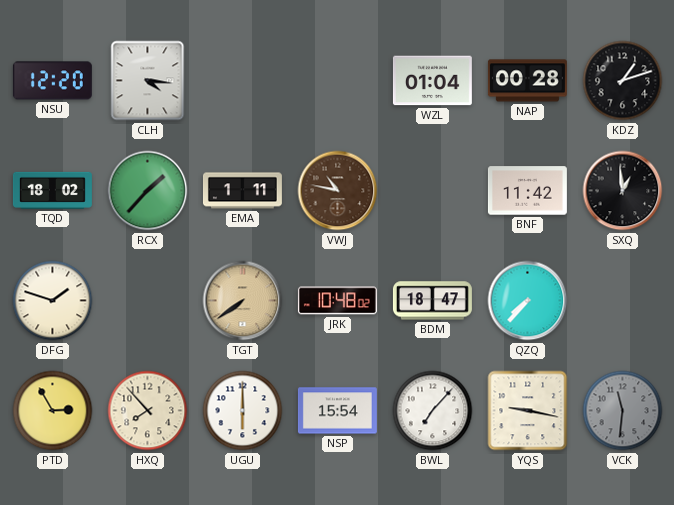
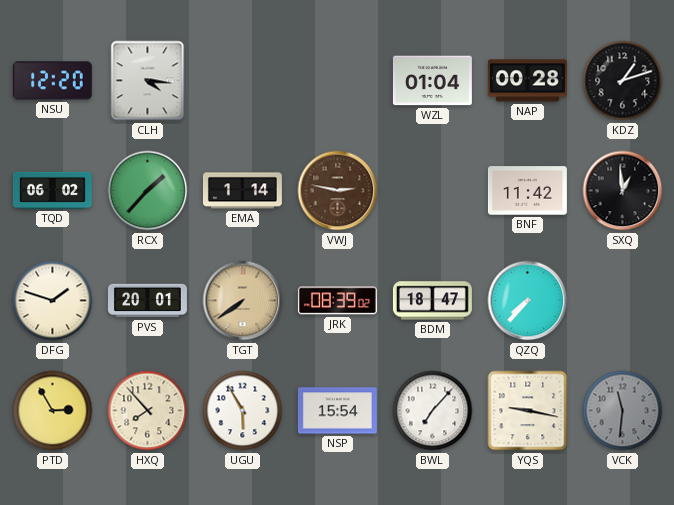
TQD: 18:02 -> 06:02 (52, 190)
EMA: 1:11 -> 1:14 (242, 191)
VWJ: 10:47 -> 2:47 (338, 191)
PVS: none -> 20:01 (147, 301)
JRK: 10:48 -> 08:39 (337, 301)
UGU: 6:00 -> 5:55 (243, 411)
